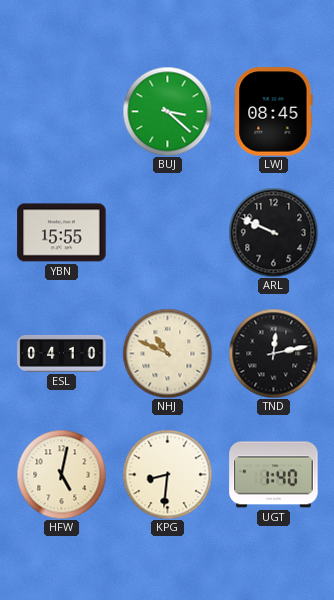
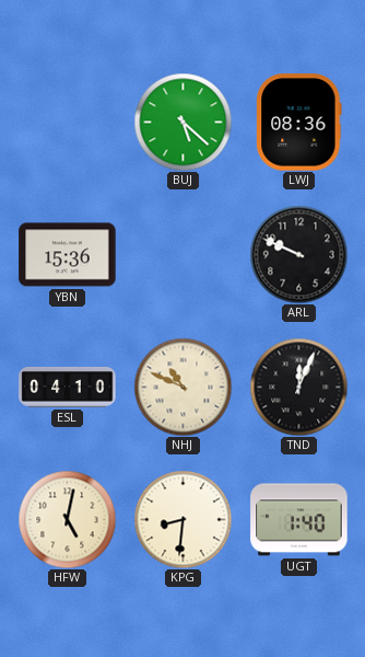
BUJ: 3:22 -> 5:22 (182, 122)
LWJ: 08:45 -> 08:36 (299, 123)
YBN: 15:55 -> 15:36 (68, 255)
TND: 12:13 -> 12:04 (298, 387)
